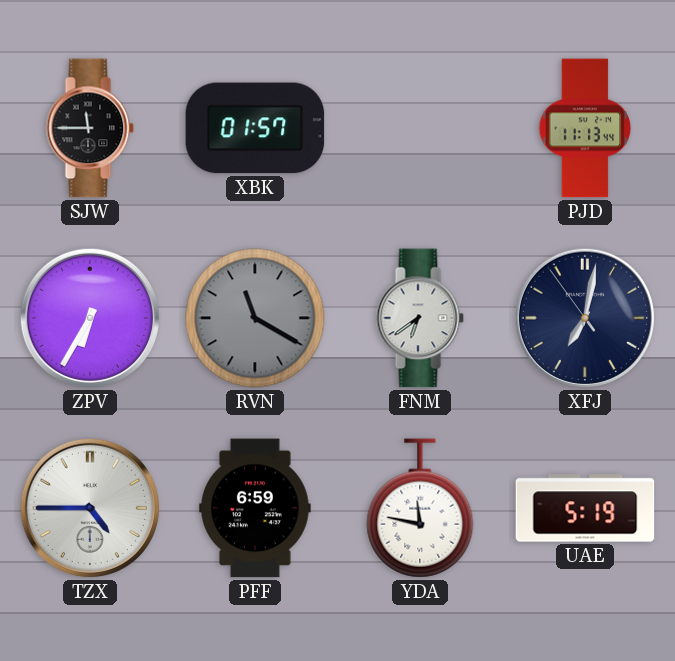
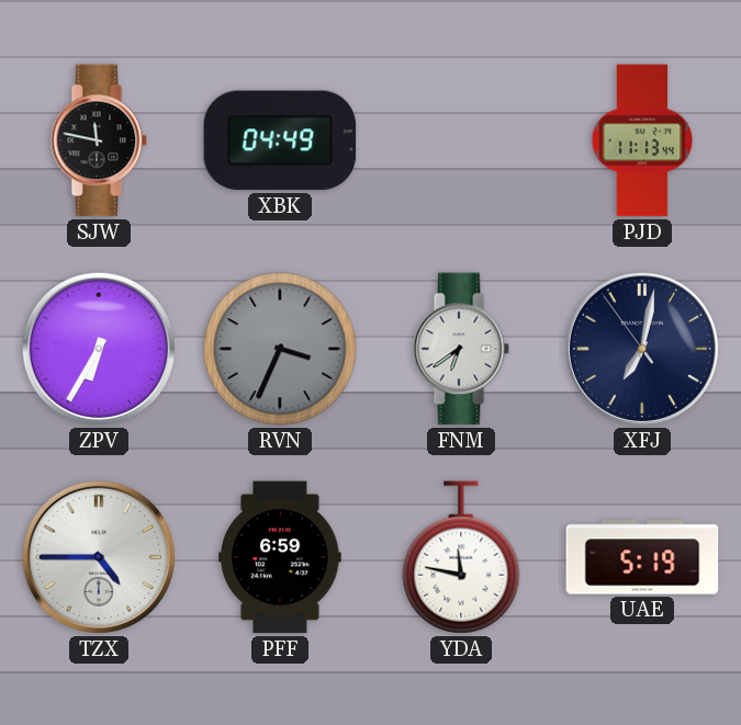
SJW: 11:45 -> 11:47 (99, 140)
XBK: 01:57 -> 04:49 (280, 140)
RVN: 11:20 -> 3:34 (280, 349)
